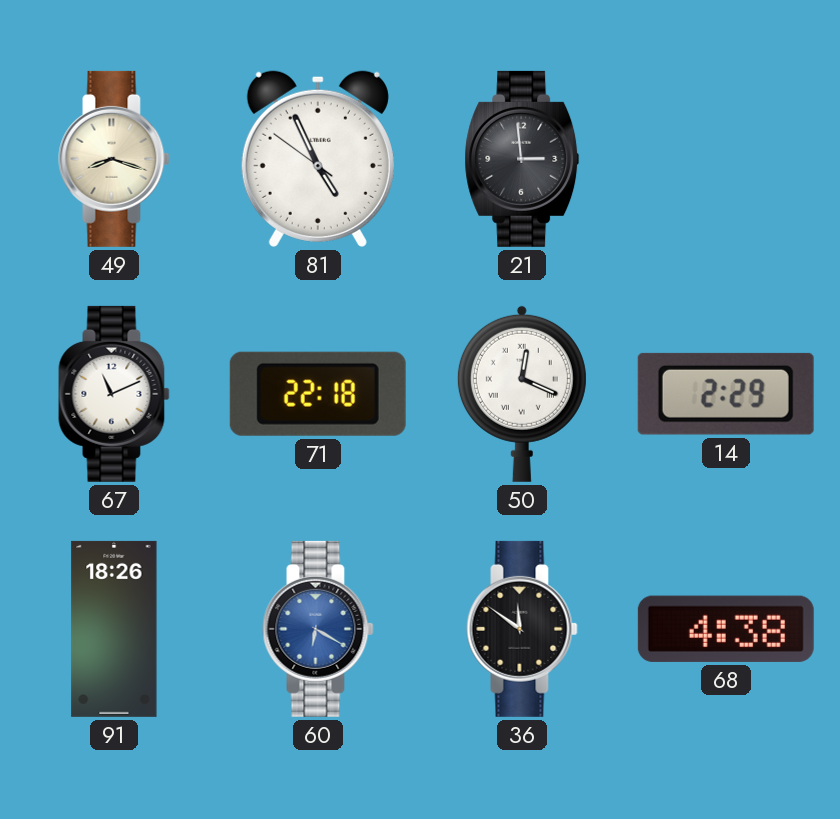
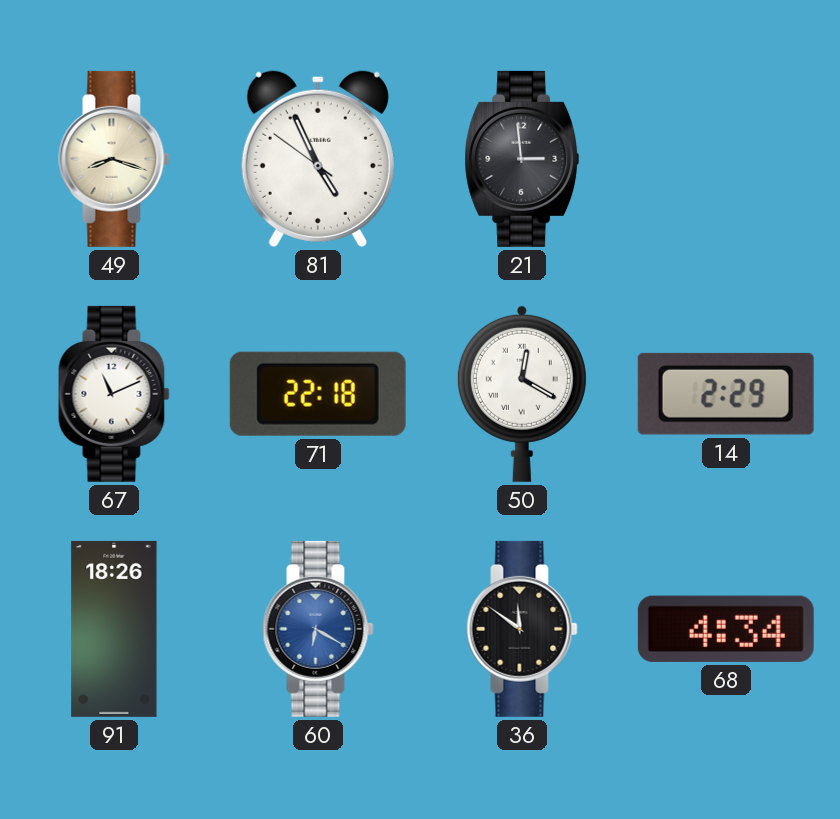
50: 12:19 -> 12:20 (522, 394)
68: 4:38 -> 4:34 (726, 629)
